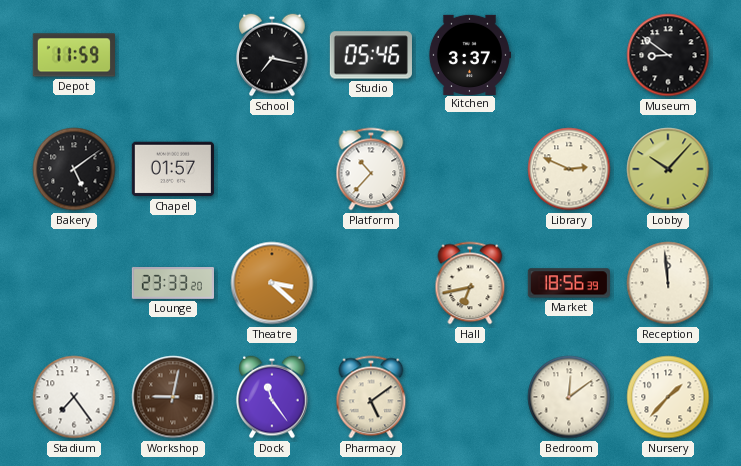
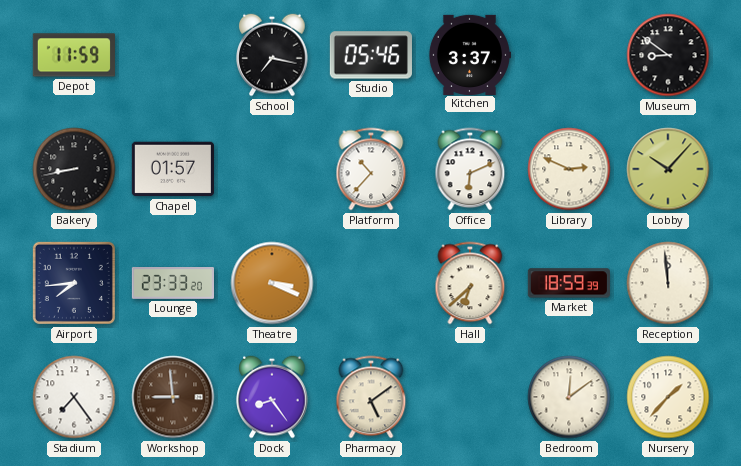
Bakery: 5:09 -> 8:43 (74, 169)
Office: none -> 6:11 (470, 169)
Airport: none -> 7:44 (74, 283)
Theatre: 3:22 -> 3:19 (272, 283)
Hall: 6:43 -> 6:38 (470, 283)
Market: 18:56 -> 18:59 (569, 283)
Workshop: 9:02 -> 8:59 (173, 397)
Dock: 11:24 -> 8:24 (272, 397)
